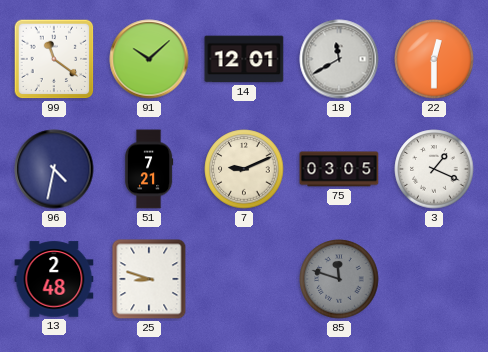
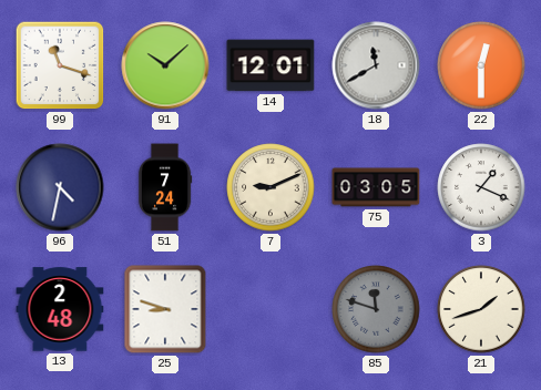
99: 11:21 -> 11:18 (60, 65)
51: 7:21 -> 7:24 (165, 187)
21: none -> 1:42 (481, 309)
